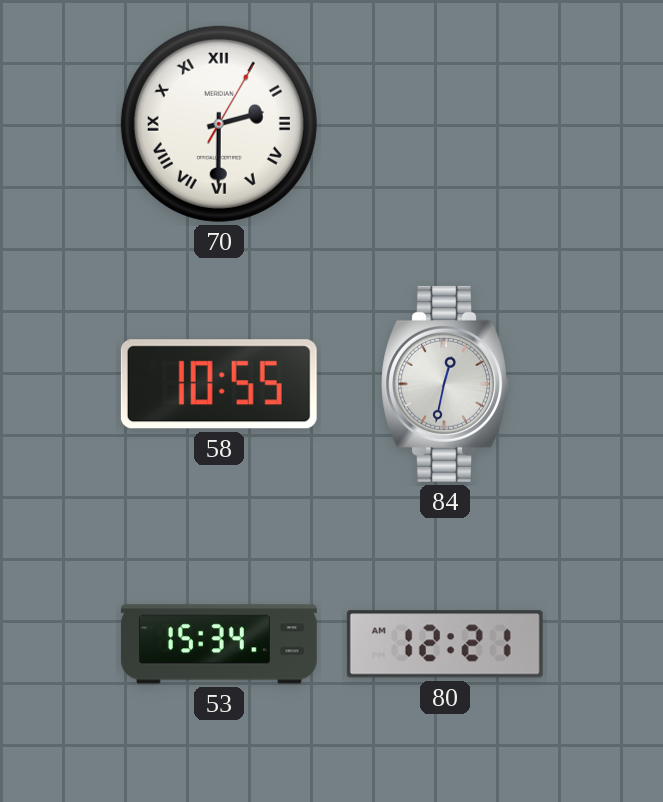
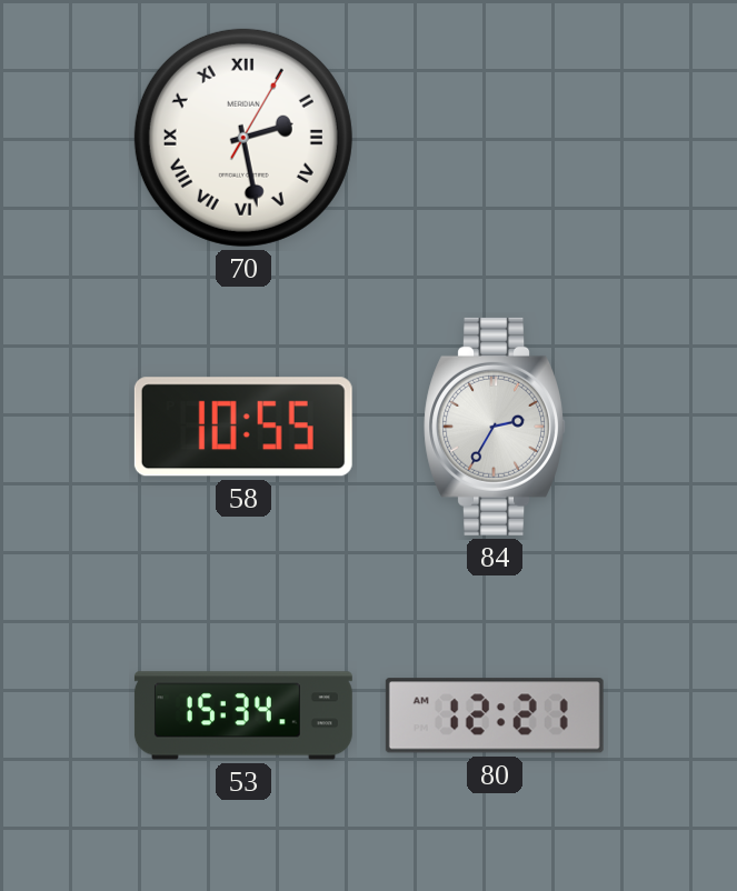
70: 2:30 -> 2:28 (243, 138)
84: 12:32 -> 2:35 (495, 427)
